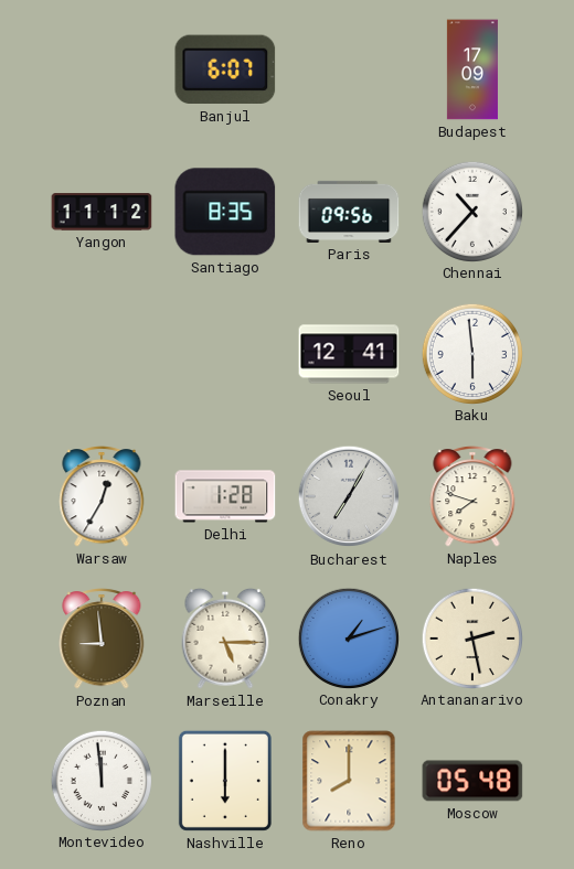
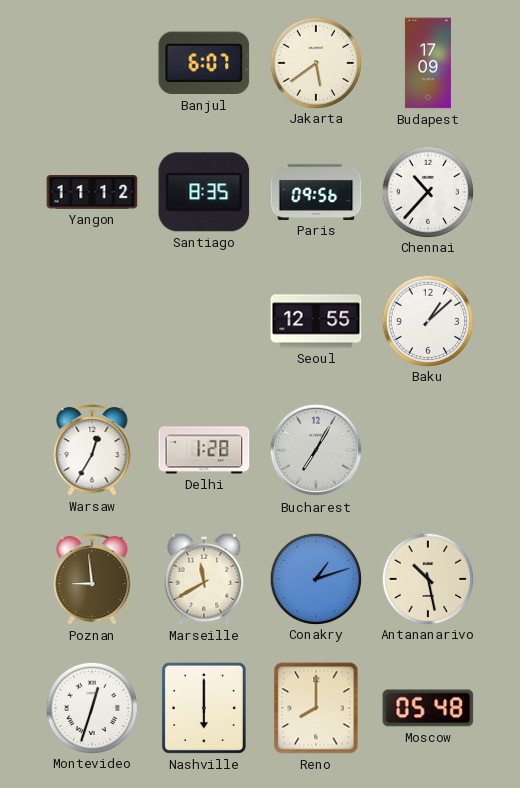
Jakarta: none -> 5:39 (315, 62)
Seoul: 12:41 -> 12:55 (316, 321)
Baku: 5:59 -> 1:08 (427, 320)
Naples: 7:48 -> none (472, 497)
Marseille: 5:15 -> 11:40 (204, 579)
Antananarivo: 2:28 -> 10:28 (427, 578)
Montevideo: 11:59 -> 12:33 (91, 707)
